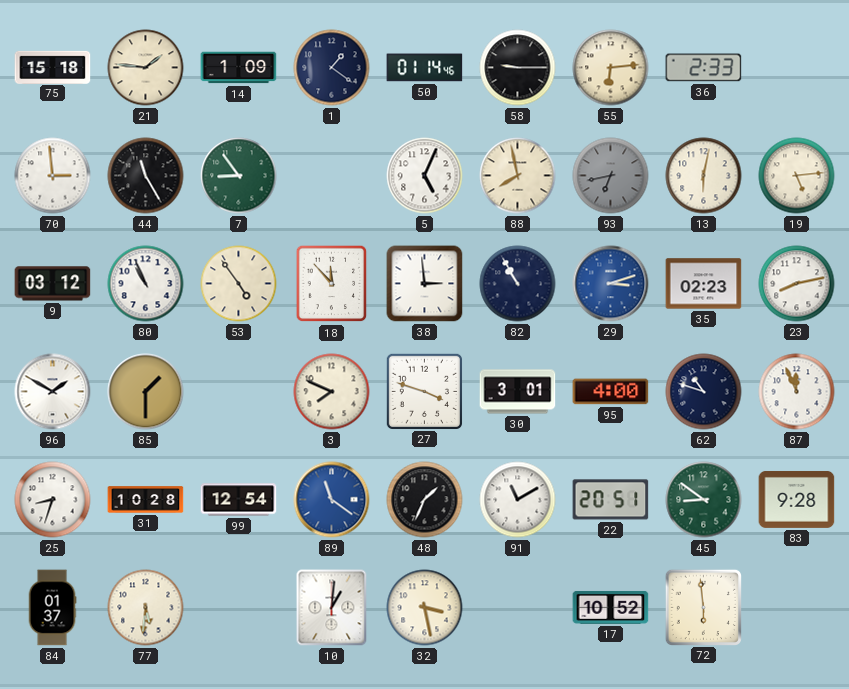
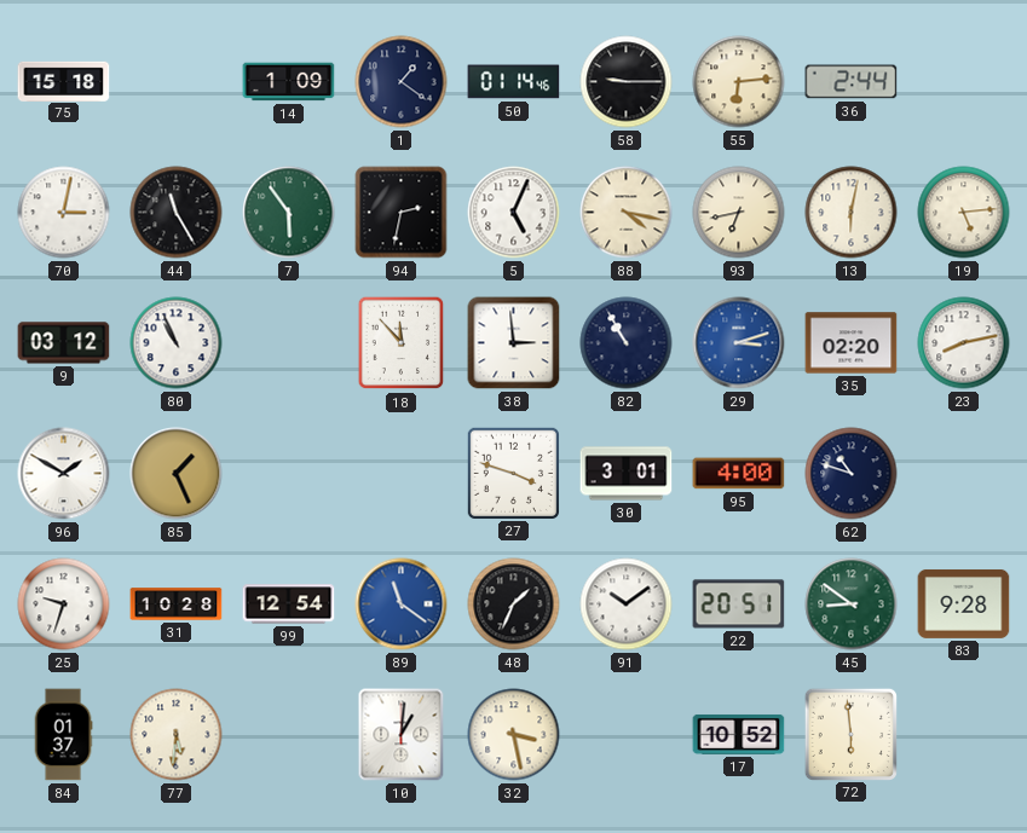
21: 1:46 -> none (146, 68)
36: 2:33 -> 2:44 (852, 82)
70: 2:59 -> 3:02 (64, 213)
7: 8:54 -> 5:54 (289, 213)
94: none -> 2:32 (402, 213)
88: 7:58 -> 4:17 (627, 213)
93 dial: grey -> cream (739, 213)
53: 4:54 -> none (239, 284)
35: 02:23 -> 02:20 (852, 343)
85: 1:30 -> 1:26 (177, 474)
3: 7:49 -> none (332, 392)
87: 11:56 -> none (797, 392)
25: 8:33 -> 9:33 (64, 604)
91: 11:10 -> 10:09 (627, 604)
